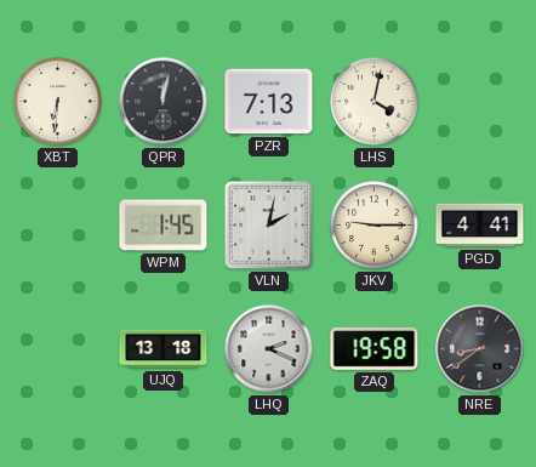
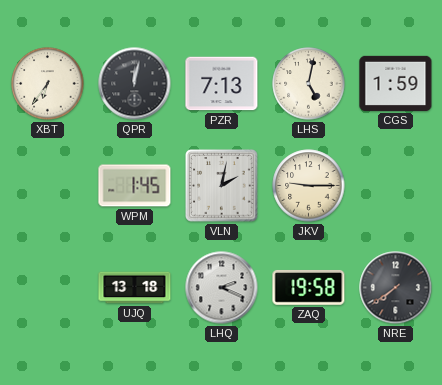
XBT: 6:31 -> 6:36 (48, 84)
LHS: 4:02 -> 5:02 (309, 84)
CGS: none -> 1:59 (396, 83)
PGD: 4:41 -> none (480, 226)
NRE: 8:39 -> 7:39 (396, 288)
